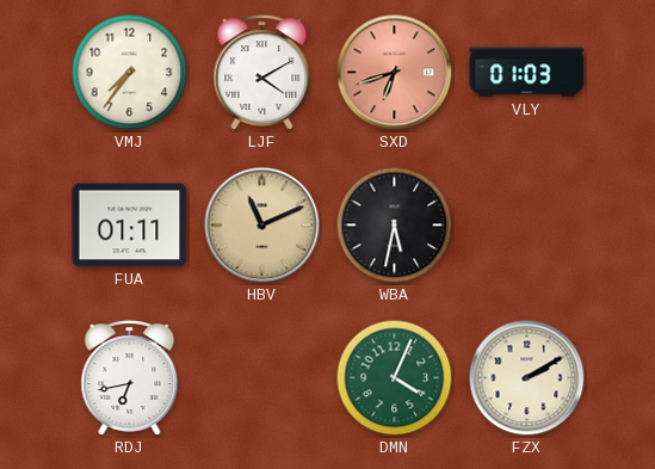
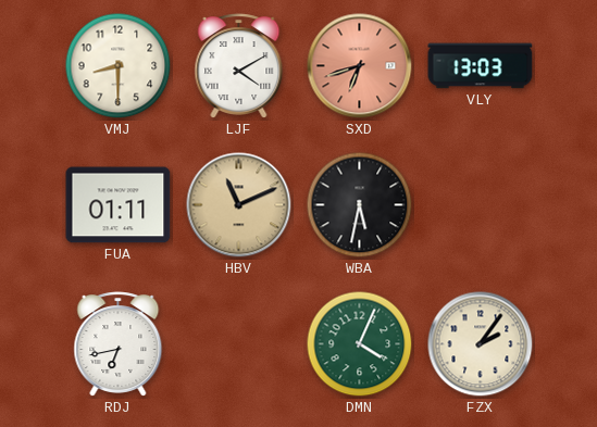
VMJ: 7:36 -> 8:30 (119, 66)
VLY: 01:03 -> 13:03 (481, 66)
FZX: 2:10 -> 2:06 (481, 344)
